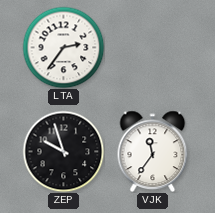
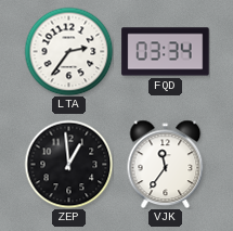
FQD: none -> 03:34 (166, 52)
ZEP: 9:57 -> 12:59 (68, 164)
